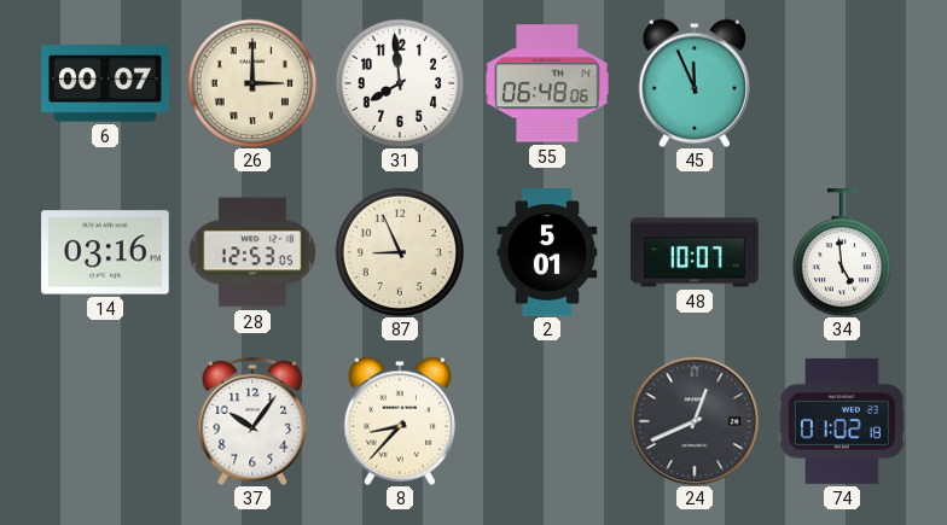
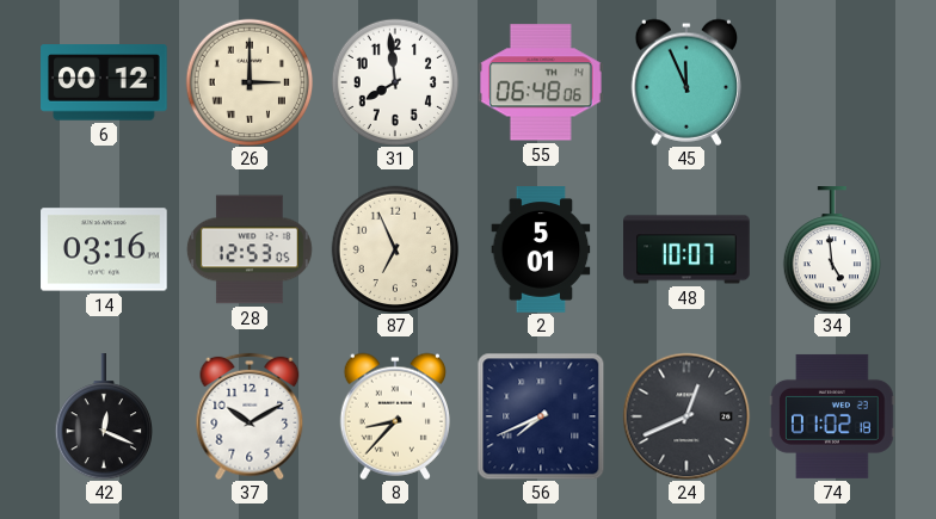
6: 00:07 -> 00:12 (104, 82)
87: 8:56 -> 6:56 (395, 249)
42: none -> 12:19 (103, 416)
37: 10:06 -> 10:10 (250, 416)
56: none -> 7:41 (541, 416)
